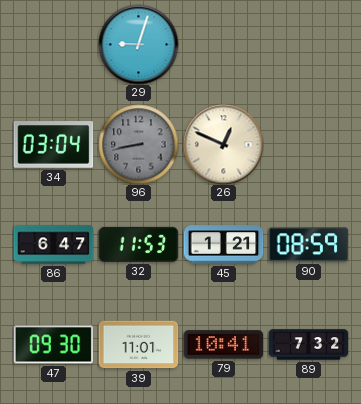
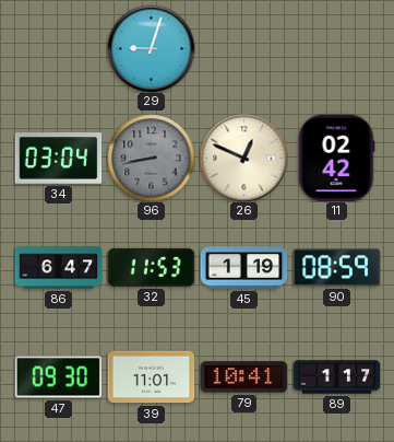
11: none -> 02:42 (336, 158)
45: 1:21 -> 1:19 (243, 268)
89: 7:32 -> 1:17 (336, 377)
